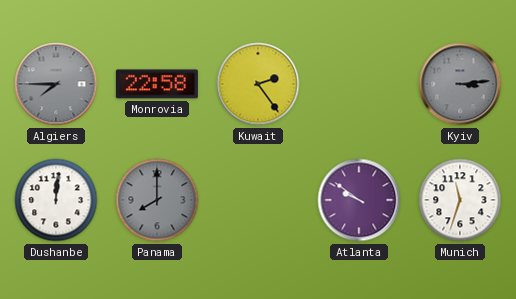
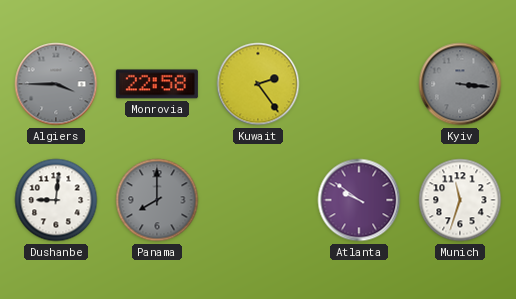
Algiers: 7:45 -> 3:45 (56, 84)
Kyiv: 3:14 -> 3:16 (460, 84)
Dushanbe: 12:01 -> 9:01 (56, 200)
